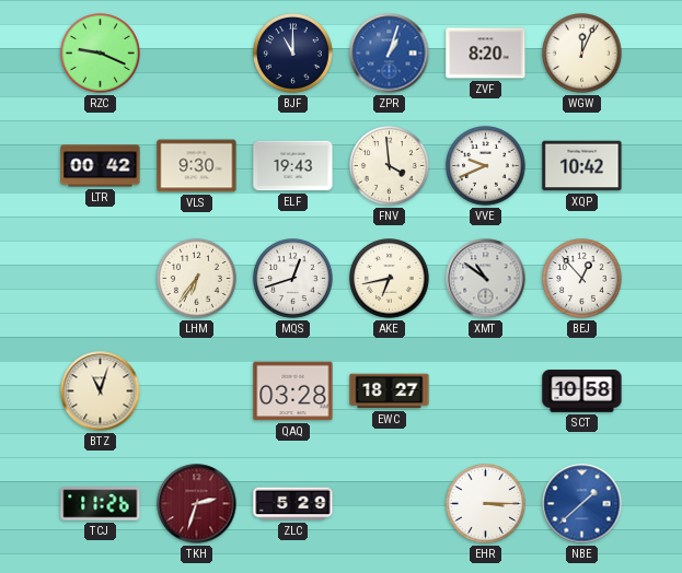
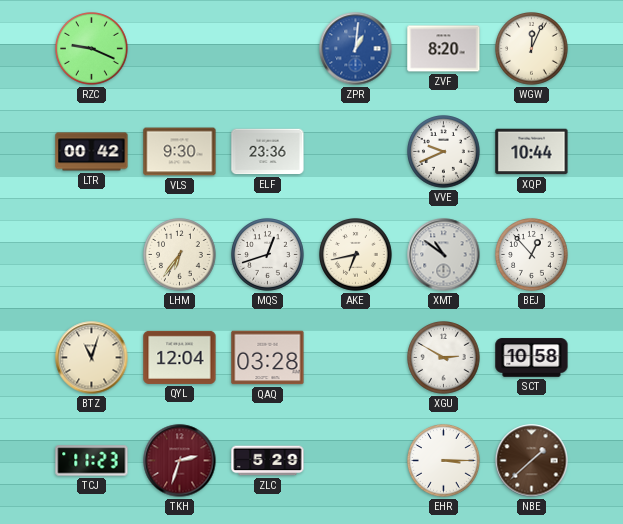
BJF: 11:00 -> none (293, 54)
ZPR: 1:03 -> 1:01 (356, 49)
ELF: 19:43 -> 23:36 (268, 152)
FNV: 3:59 -> none (390, 166)
XQP: 10:42 -> 10:44 (532, 152)
QYL: none -> 12:04 (180, 357)
EWC: 18:27 -> none (390, 391)
XGU: none -> 2:50 (444, 358)
TCJ: 11:26 -> 11:23 (92, 461)
NBE dial: blue -> brown (532, 461)
